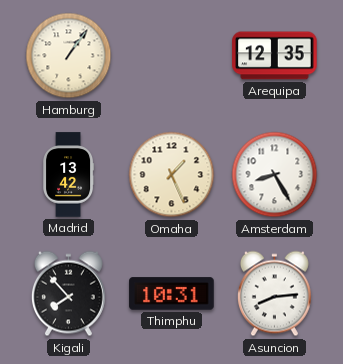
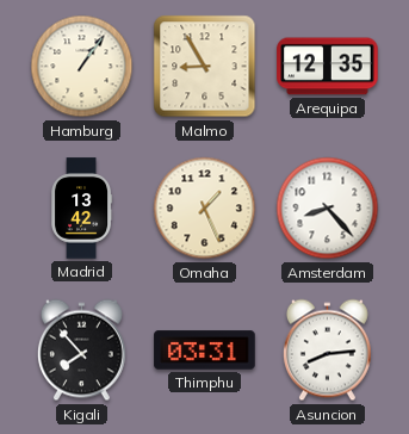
Malmo: none -> 8:55 (205, 67)
Amsterdam: 8:25 -> 8:23 (328, 209)
Thimphu: 10:31 -> 03:31 (205, 351)
